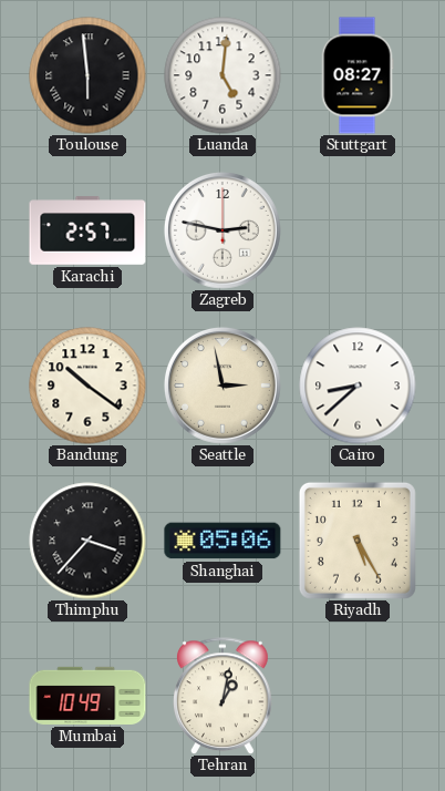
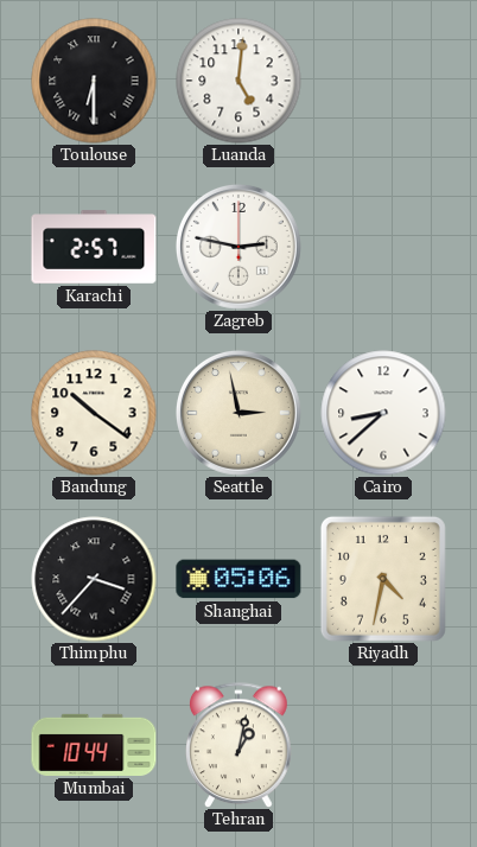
Toulouse: 5:59 -> 6:30 (94, 81)
Stuttgart: 08:27 -> none (358, 75)
Riyadh: 5:25 -> 4:32 (383, 579)
Mumbai: 10:49 -> 10:44 (94, 745)
